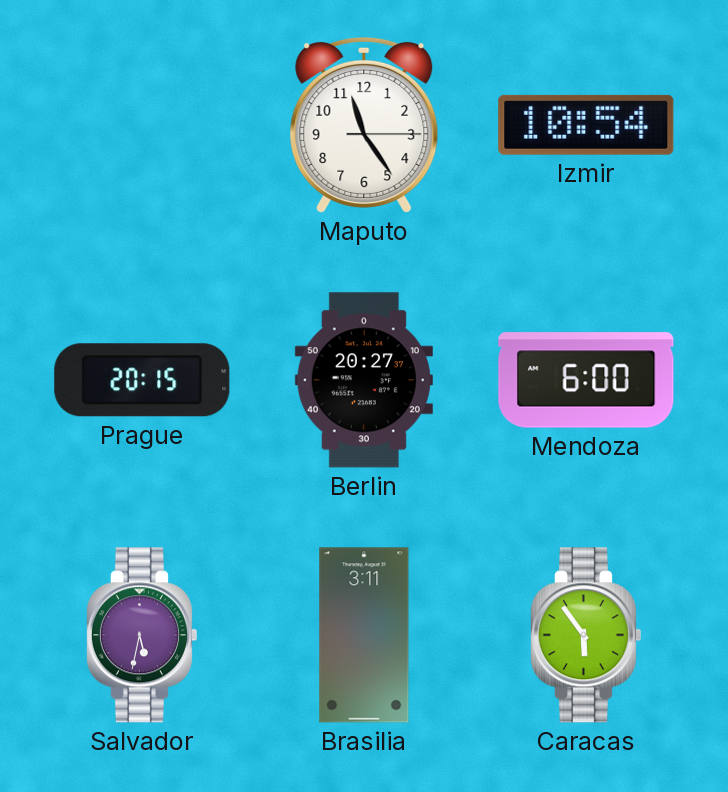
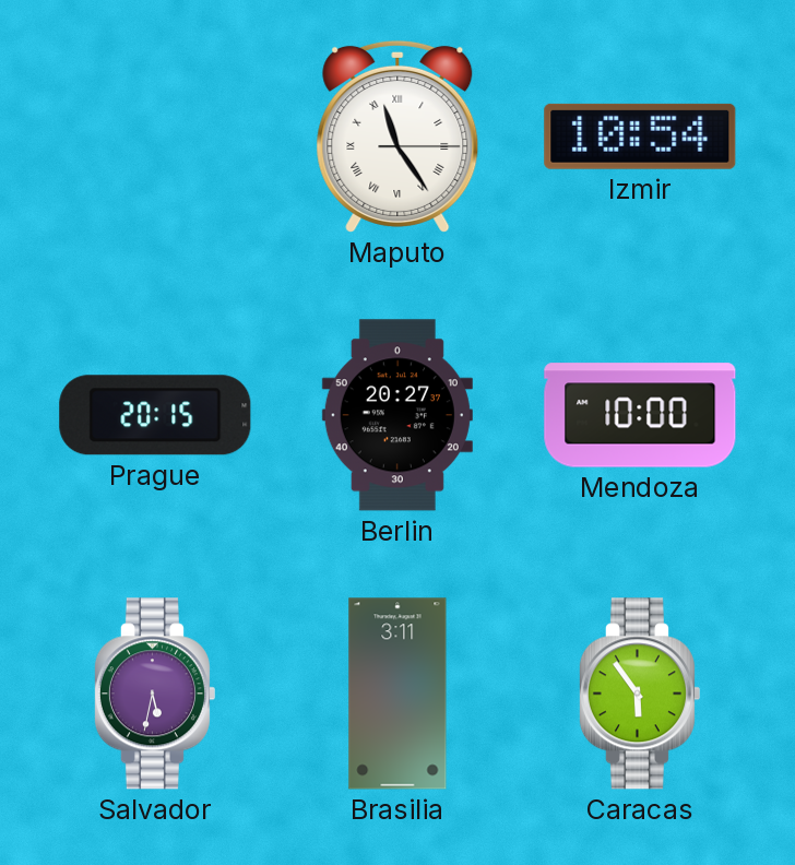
Maputo numerals: Arabic -> Roman (397, 137)
Mendoza: 6:00 -> 10:00 (640, 415)
